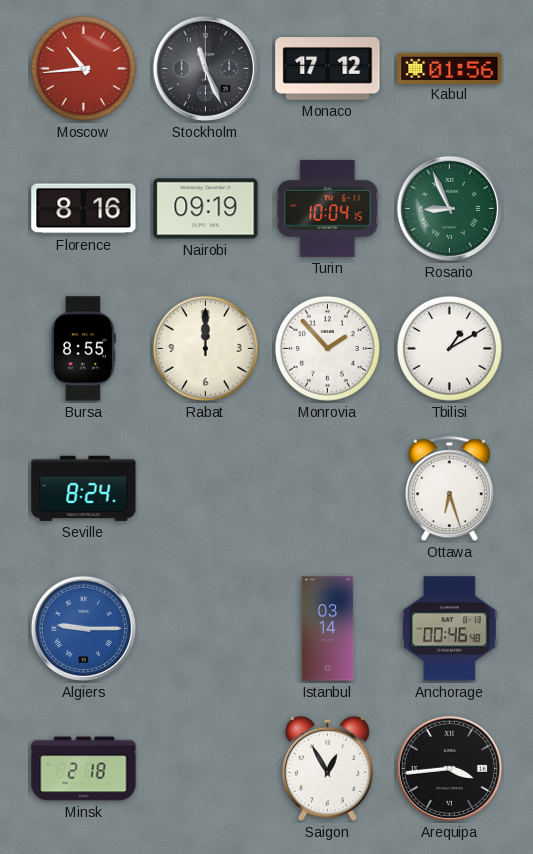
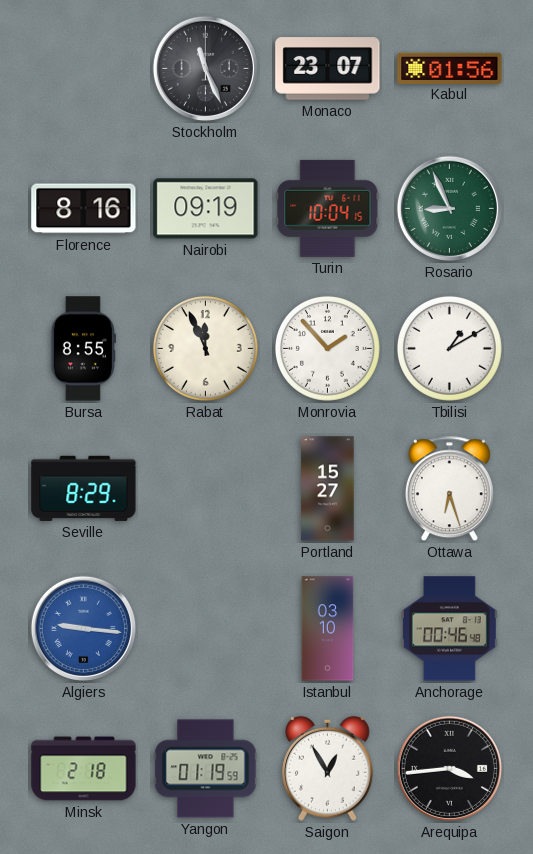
Moscow: 10:44 -> none (83, 69)
Monaco: 17:12 -> 23:07 (328, 69)
Rabat: 12:00 -> 11:56 (205, 349)
Seville: 8:24 -> 8:29 (84, 488)
Portland: none -> 15:27 (328, 489)
Algiers: 9:15 -> 9:16 (83, 628)
Istanbul: 03:14 -> 03:10 (328, 629)
Yangon: none -> 01:19 (206, 769)
